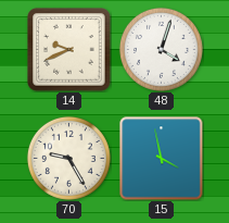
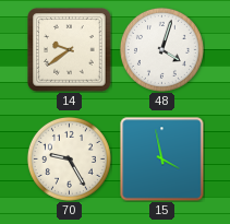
14: 9:41 -> 9:39 (70, 50)
